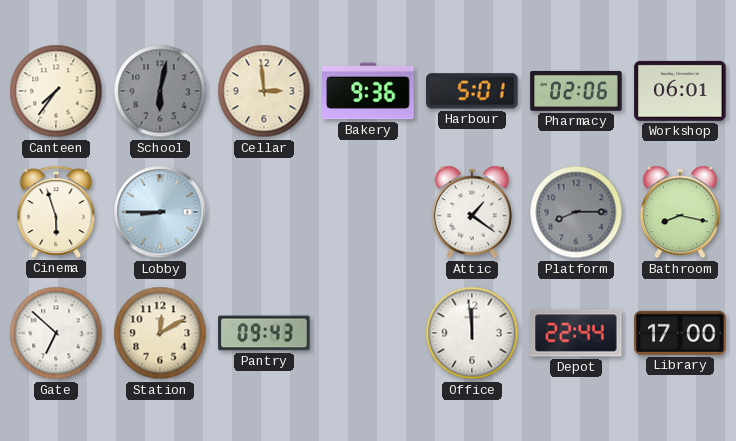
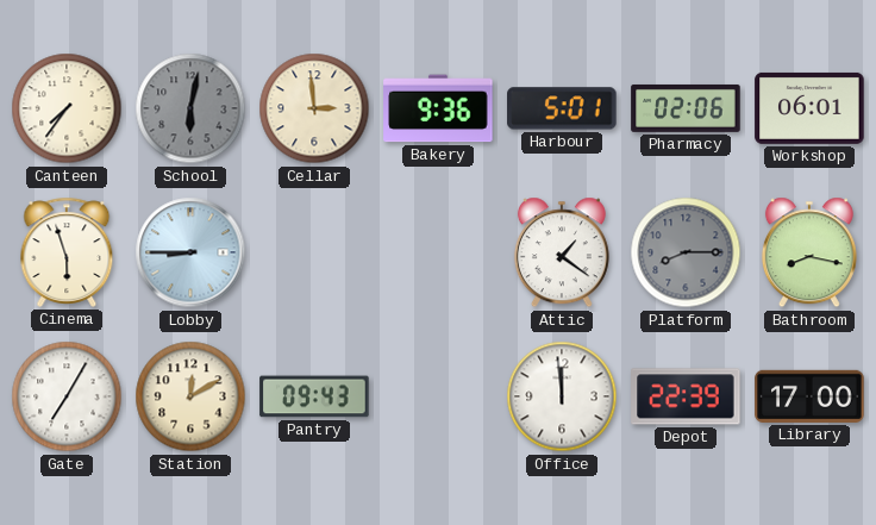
Gate: 6:52 -> 7:05 (67, 396)
Depot: 22:44 -> 22:39 (686, 396)
